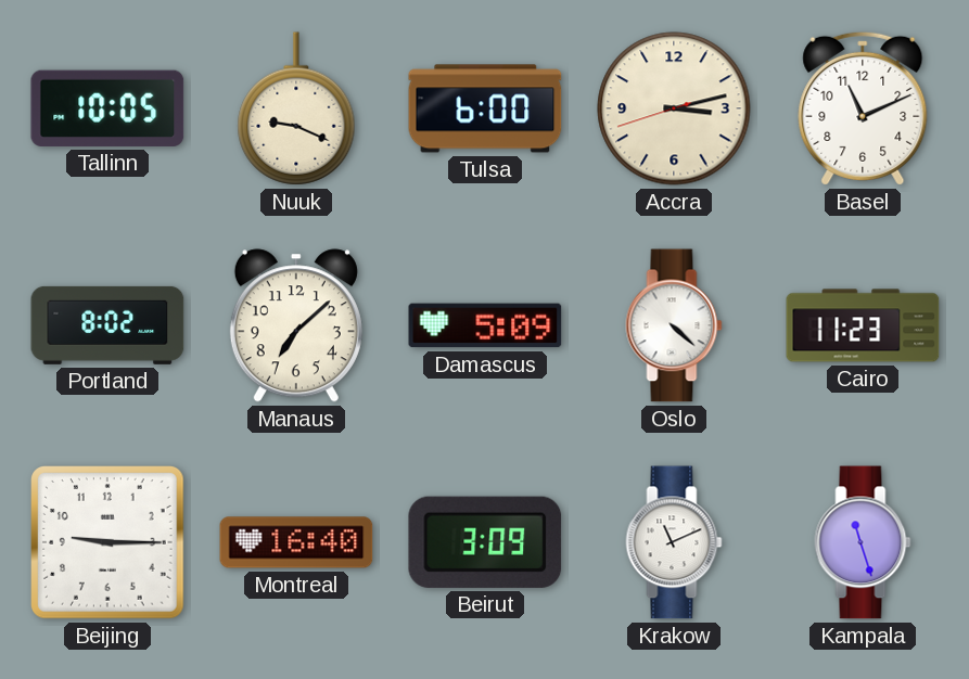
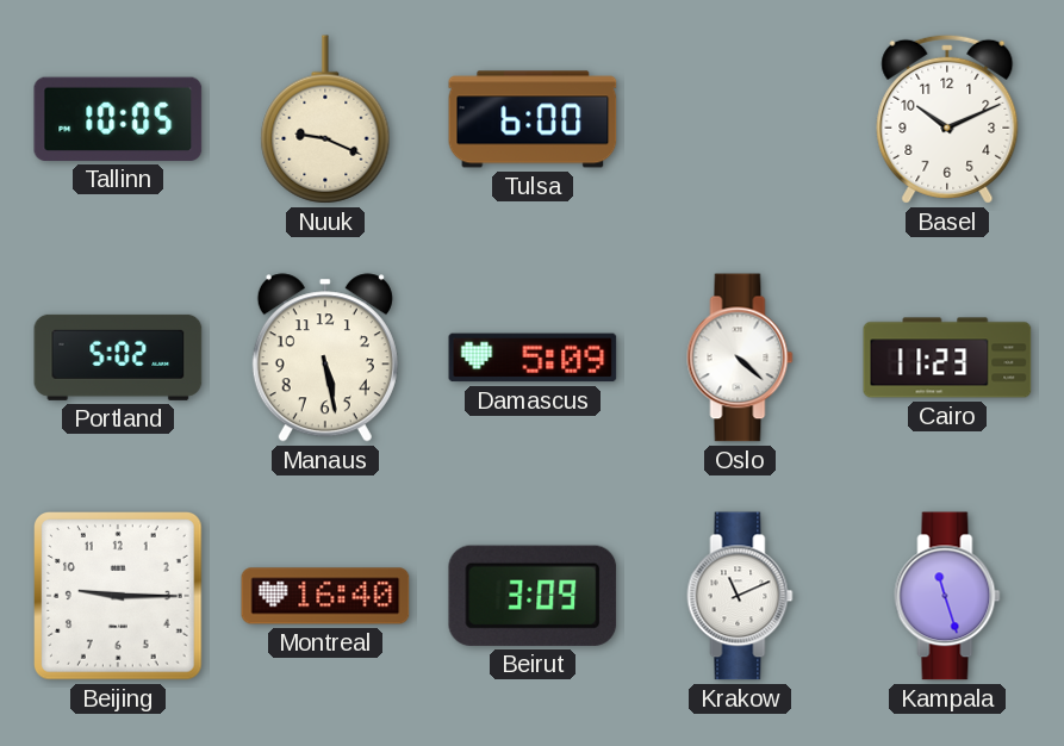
Accra: 3:12 -> none (674, 108)
Basel: 11:11 -> 10:11 (947, 119)
Portland: 8:02 -> 5:02 (118, 358)
Manaus: 7:08 -> 5:28 (325, 358)
